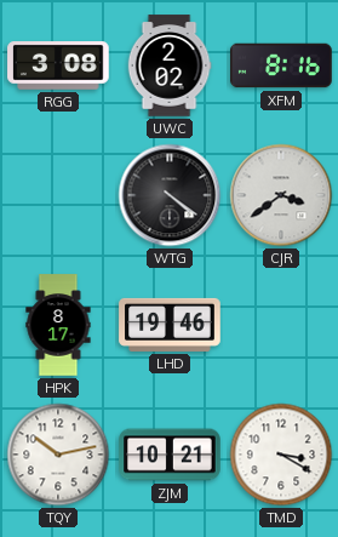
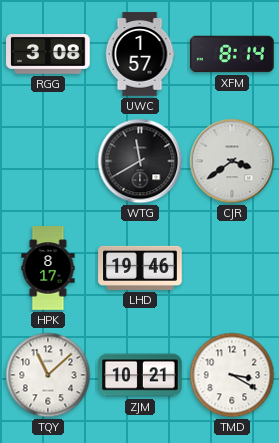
UWC: 2:02 -> 1:57 (140, 54)
XFM: 8:16 -> 8:14 (232, 54)
WTG: 4:21 -> 11:40 (140, 161)
TQY: 10:13 -> 11:08 (48, 375)
